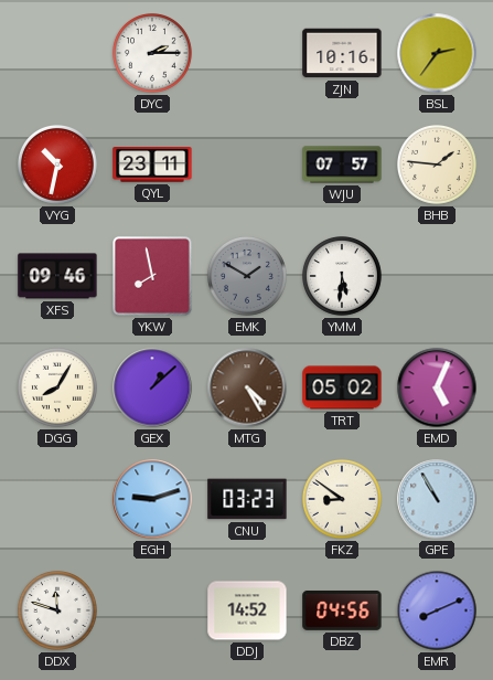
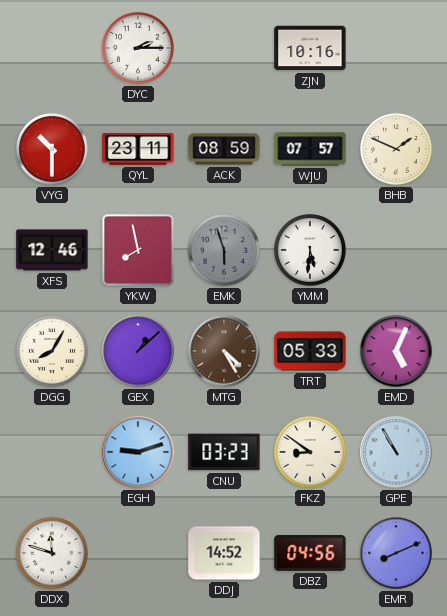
BSL: 2:36 -> none (437, 53)
VYG: 10:32 -> 10:30 (53, 150)
ACK: none -> 08:59 (224, 149)
BHB: 1:46 -> 1:49 (397, 150)
XFS: 09:46 -> 12:46 (52, 250)
EMK: 1:50 -> 5:57 (225, 251)
TRT: 05:02 -> 05:33 (310, 351)
